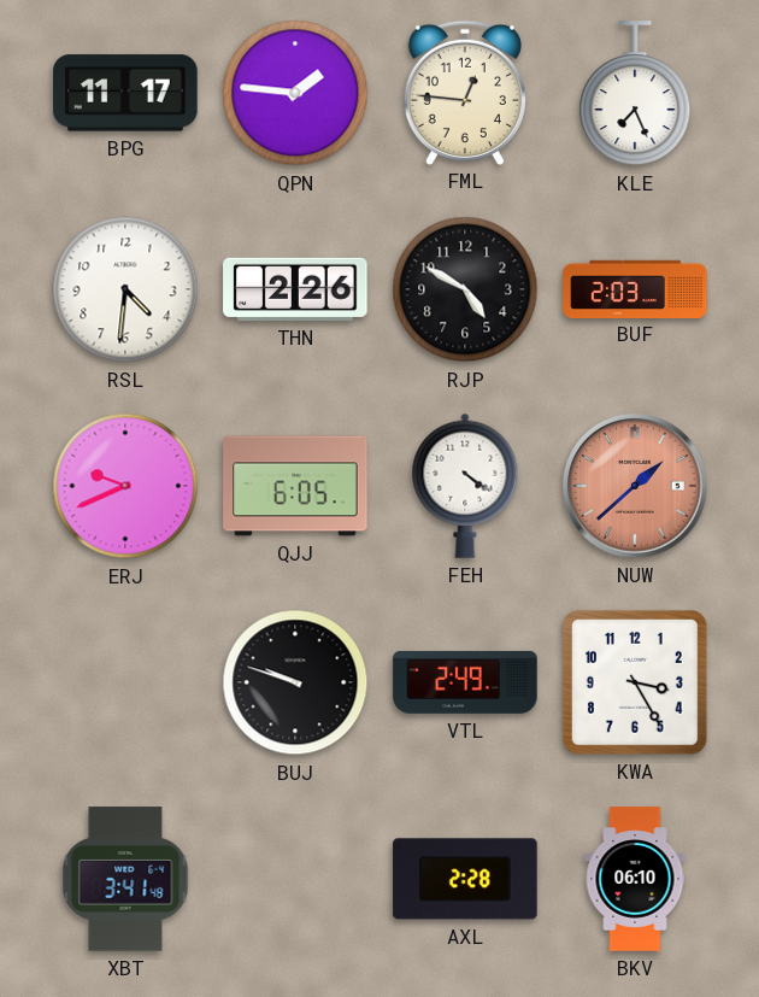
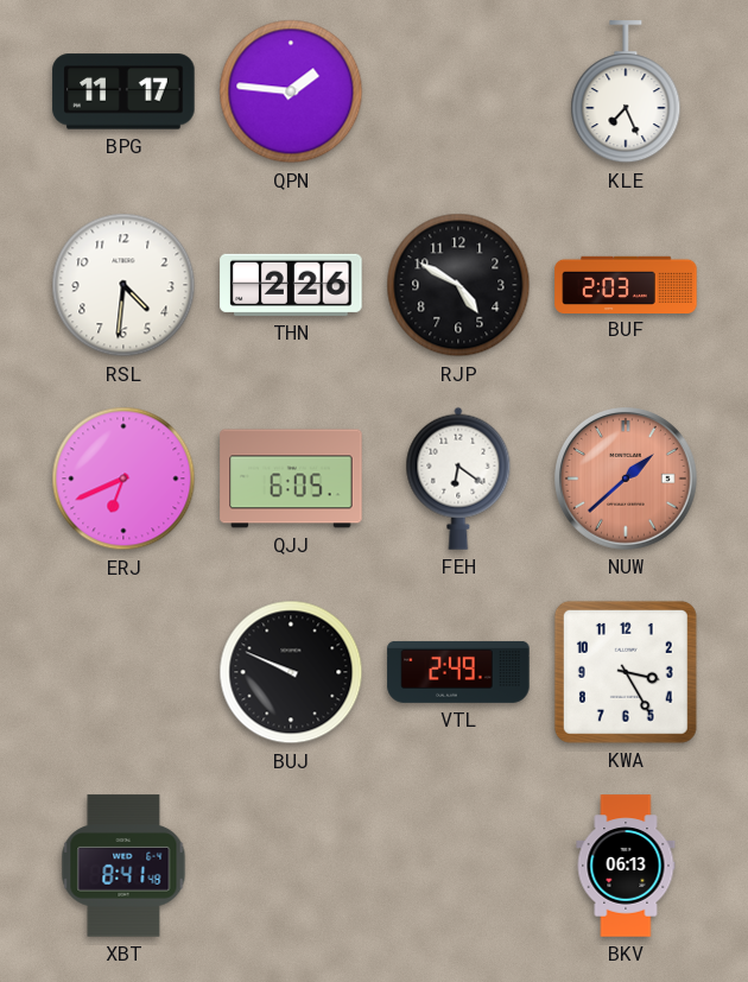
FML: 12:46 -> none (465, 92)
ERJ: 9:41 -> 6:41 (123, 479)
FEH: 4:21 -> 6:21 (458, 479)
BUJ: 9:48 -> 9:49 (291, 672)
XBT: 3:41 -> 8:41 (123, 866)
AXL: 2:28 -> none (465, 879)
BKV: 06:10 -> 06:13 (626, 866)
